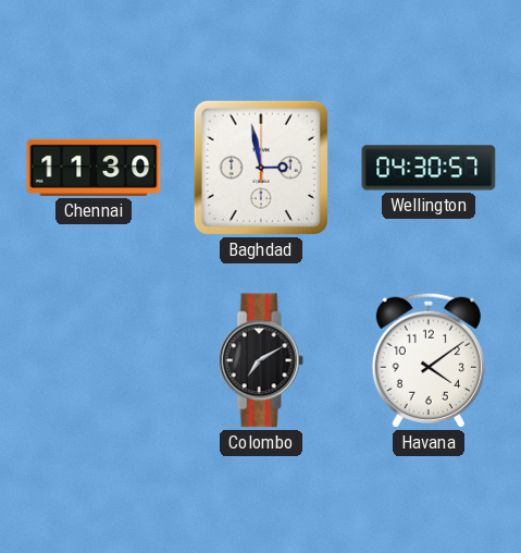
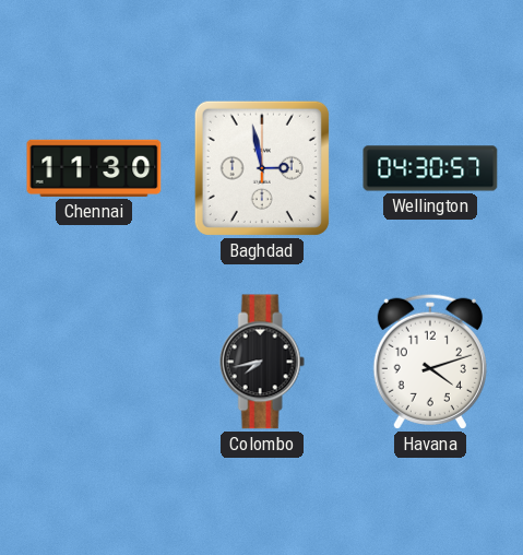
Colombo: 7:10 -> 7:43 (262, 362)
Havana: 4:09 -> 4:12 (430, 362)
